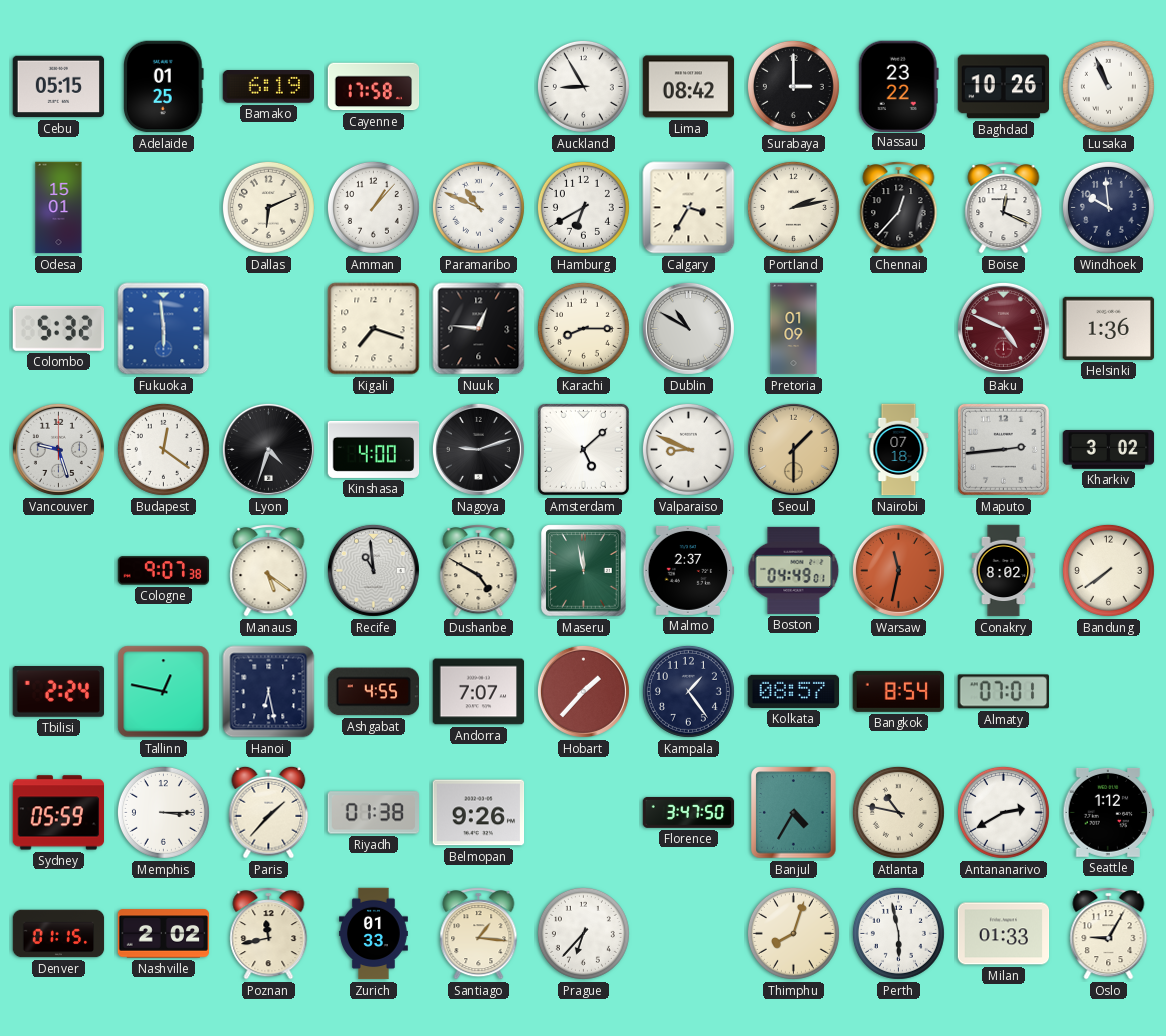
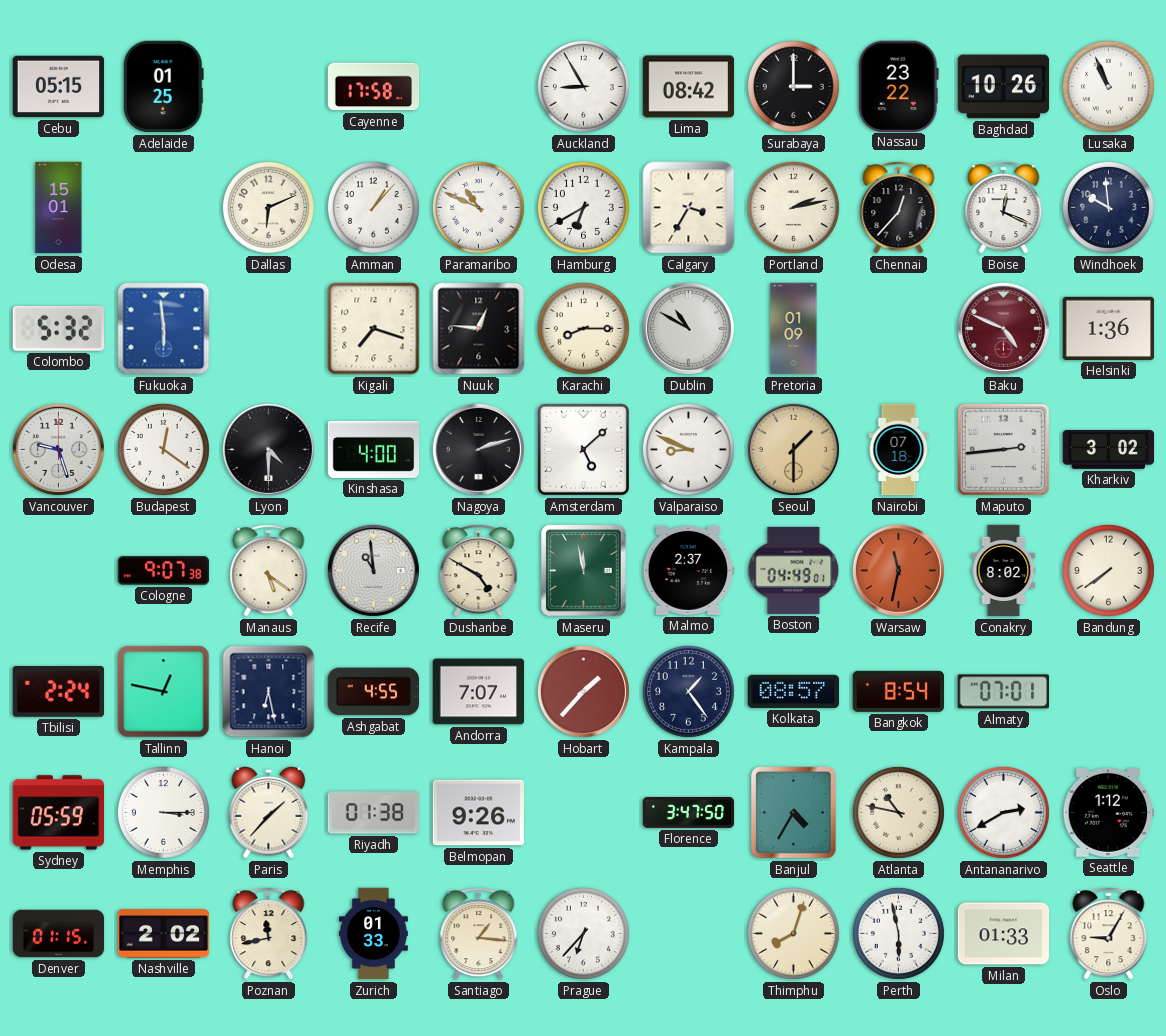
Bamako: 6:19 -> none (268, 87)
Lyon: 4:33 -> 4:30 (268, 449)
Nagoya: 9:12 -> 2:12 (478, 449)
